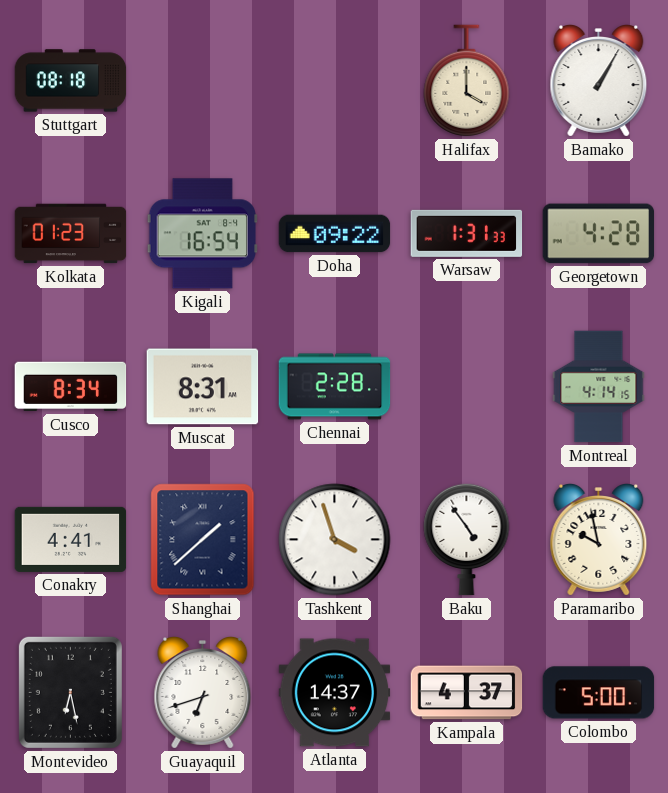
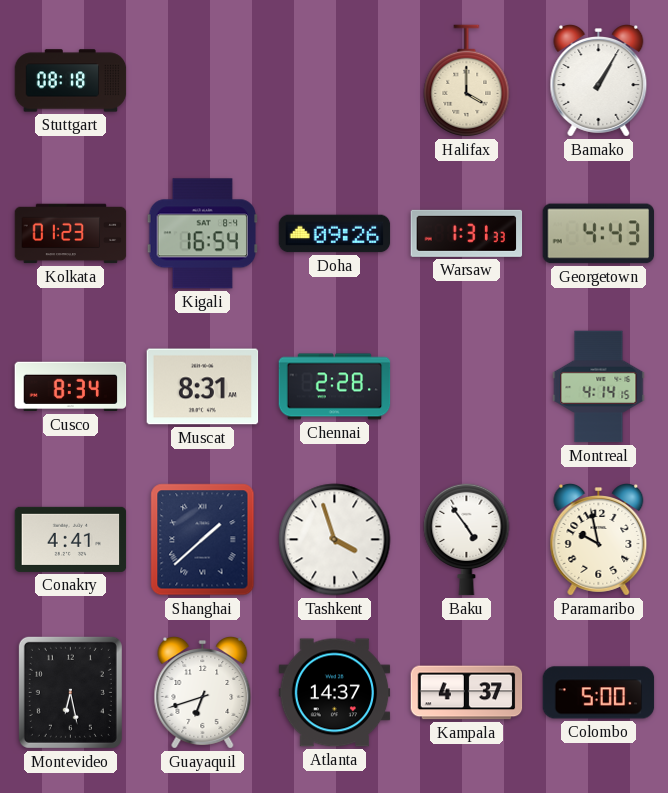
Doha: 09:22 -> 09:26 (335, 234)
Georgetown: 4:28 -> 4:43 (599, 234)
